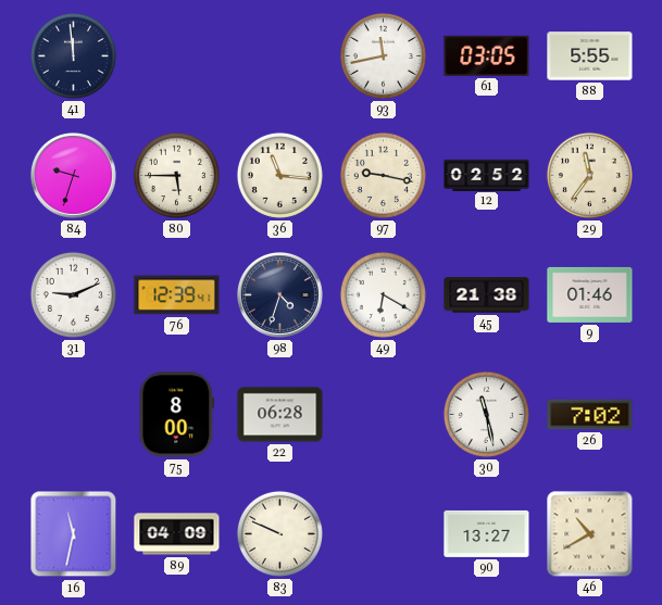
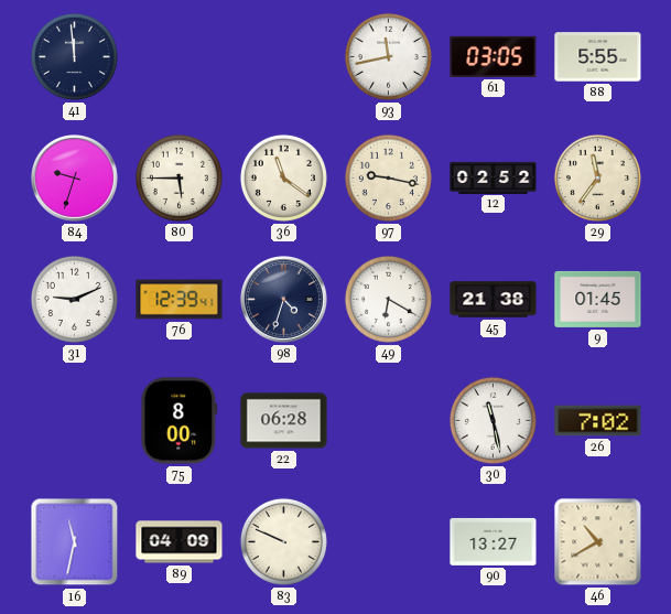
36: 11:16 -> 11:21 (283, 177)
9: 01:46 -> 01:45 (598, 299)
